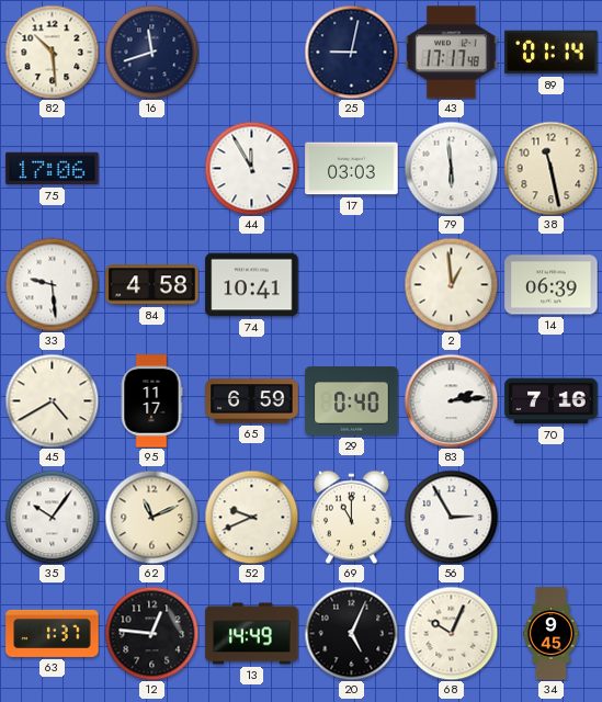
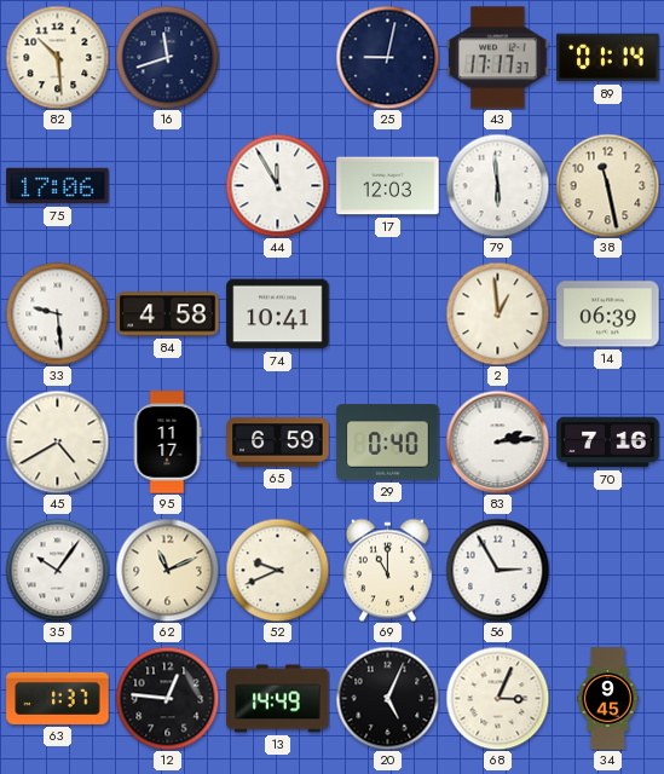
43: 17:17:48 -> 17:17:37 (498, 58)
17: 03:03 -> 12:03 (388, 186)
68: 10:04 -> 3:04 (497, 698)
